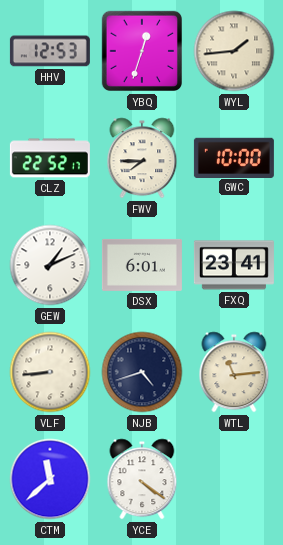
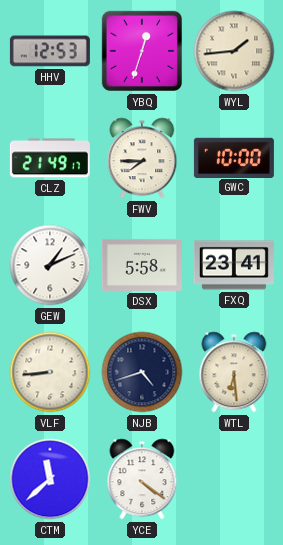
CLZ: 22:52 -> 21:49 (50, 158)
DSX: 6:01 -> 5:58 (142, 265)
WTL: 11:14 -> 6:29 (234, 372)
